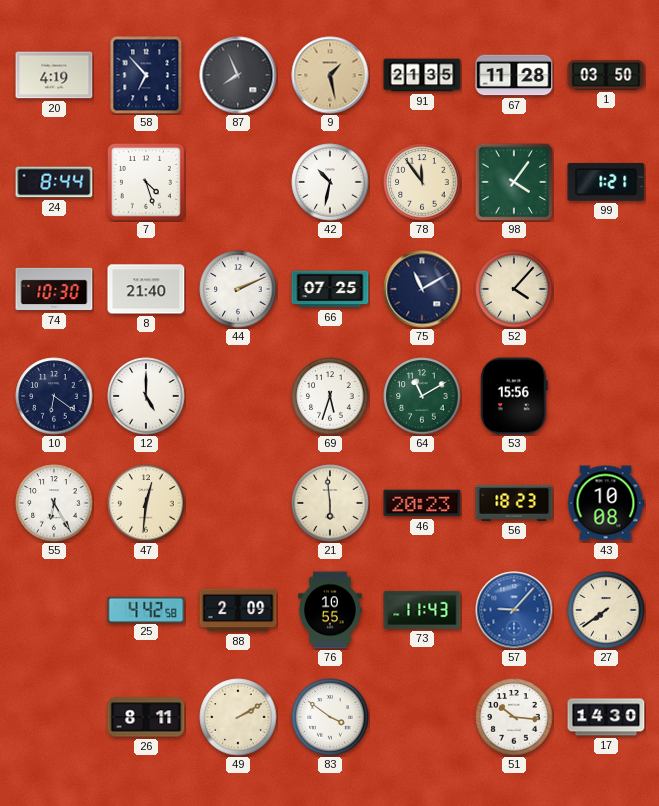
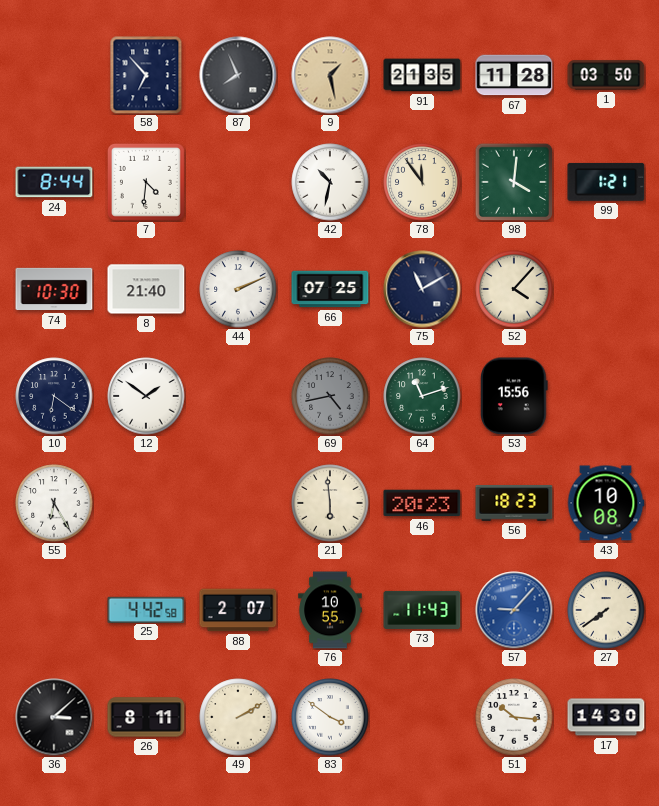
20: 4:19 -> none (54, 75)
7: 4:27 -> 4:31 (146, 182)
98: 4:06 -> 4:01 (514, 182)
12: 5:00 -> 1:51 (146, 396)
69: 5:33 -> 4:43 (330, 396)
69 dial: white -> grey (330, 396)
64: 11:10 -> 11:12 (422, 396)
47: 12:31 -> none (146, 503)
88: 2:09 -> 2:07 (238, 610)
36: none -> 3:08 (54, 717)
